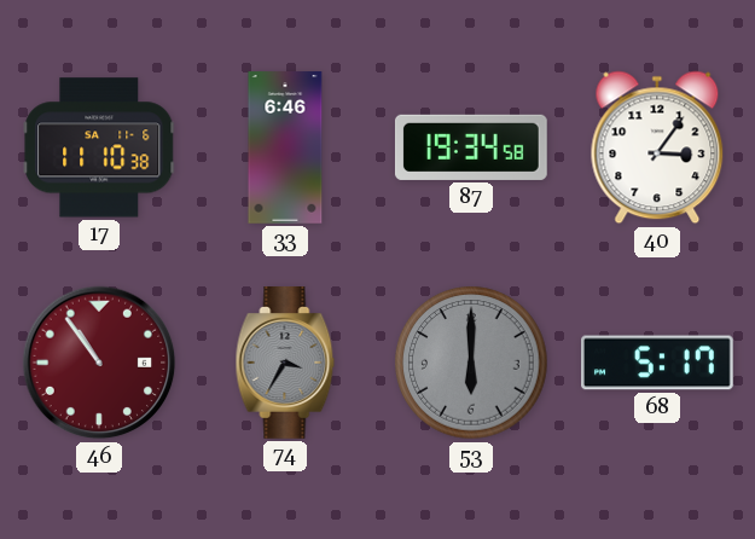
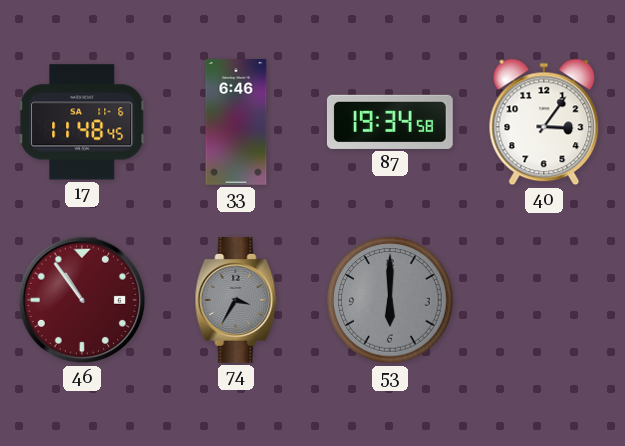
17: 11:10 -> 11:48 (82, 122)
68: 5:17 -> none (658, 363)
